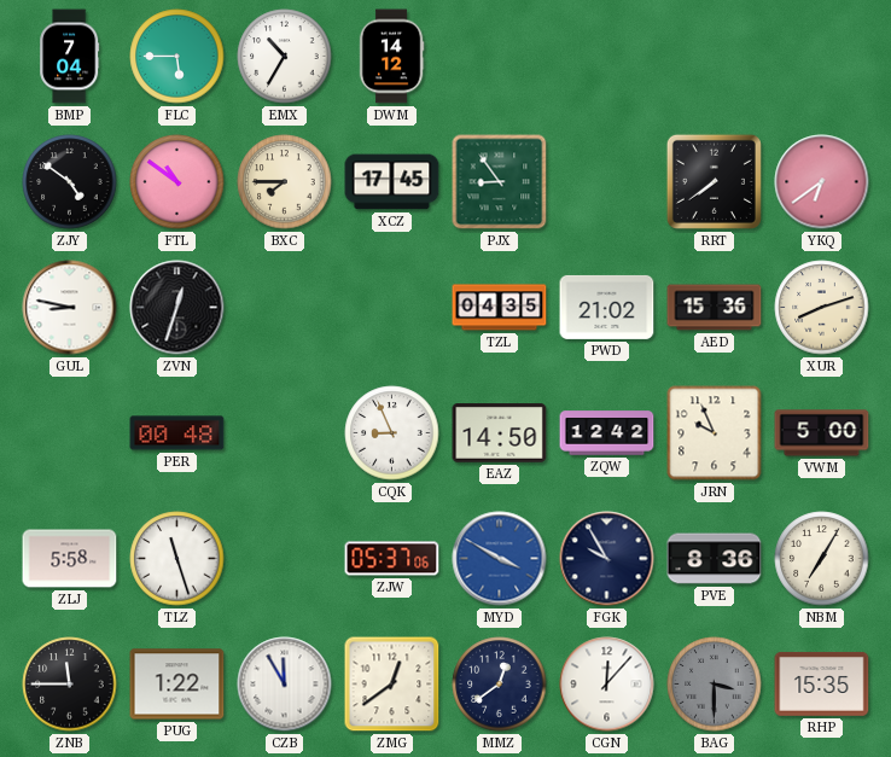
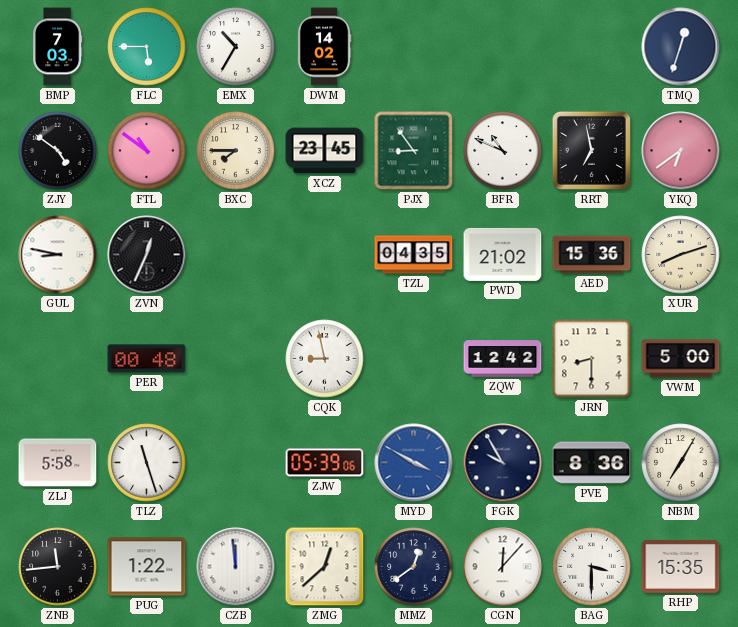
BMP: 7:04 -> 7:03 (58, 47)
DWM: 14:12 -> 14:02 (324, 47)
TMQ: none -> 12:33 (681, 47)
XCZ: 17:45 -> 23:45 (325, 151)
BFR: none -> 10:49 (503, 151)
RRT: 7:39 -> 6:58 (591, 150)
ZVN: 12:33 -> 12:34 (147, 255)
CQK: 8:56 -> 8:58 (325, 359)
EAZ: 14:50 -> none (500, 433)
JRN: 9:56 -> 8:30 (592, 359)
ZJW: 05:37 -> 05:39 (325, 463)
ZNB: 11:45 -> 11:44 (58, 567)
CZB: 11:55 -> 11:59 (236, 567)
ZMG: 12:39 -> 12:38 (325, 567)
BAG dial: grey -> white (592, 567)
